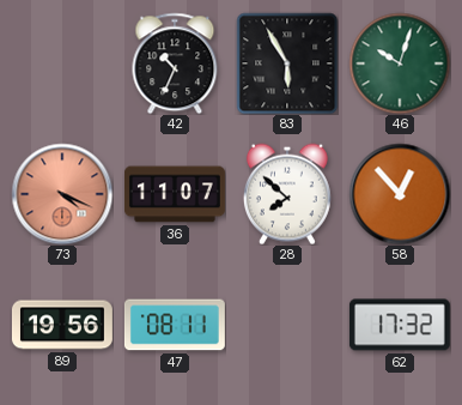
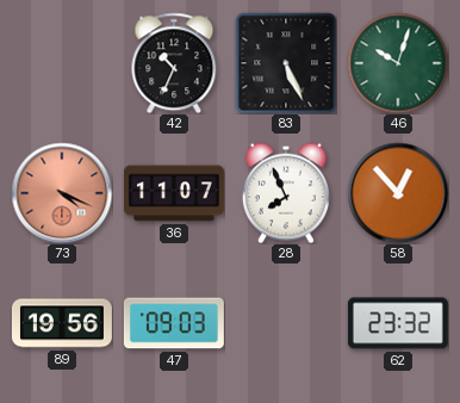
83: 5:55 -> 5:26 (286, 63)
28: 7:52 -> 7:56 (286, 193)
47: 08:11 -> 09:03 (174, 323)
62: 17:32 -> 23:32 (398, 323)
